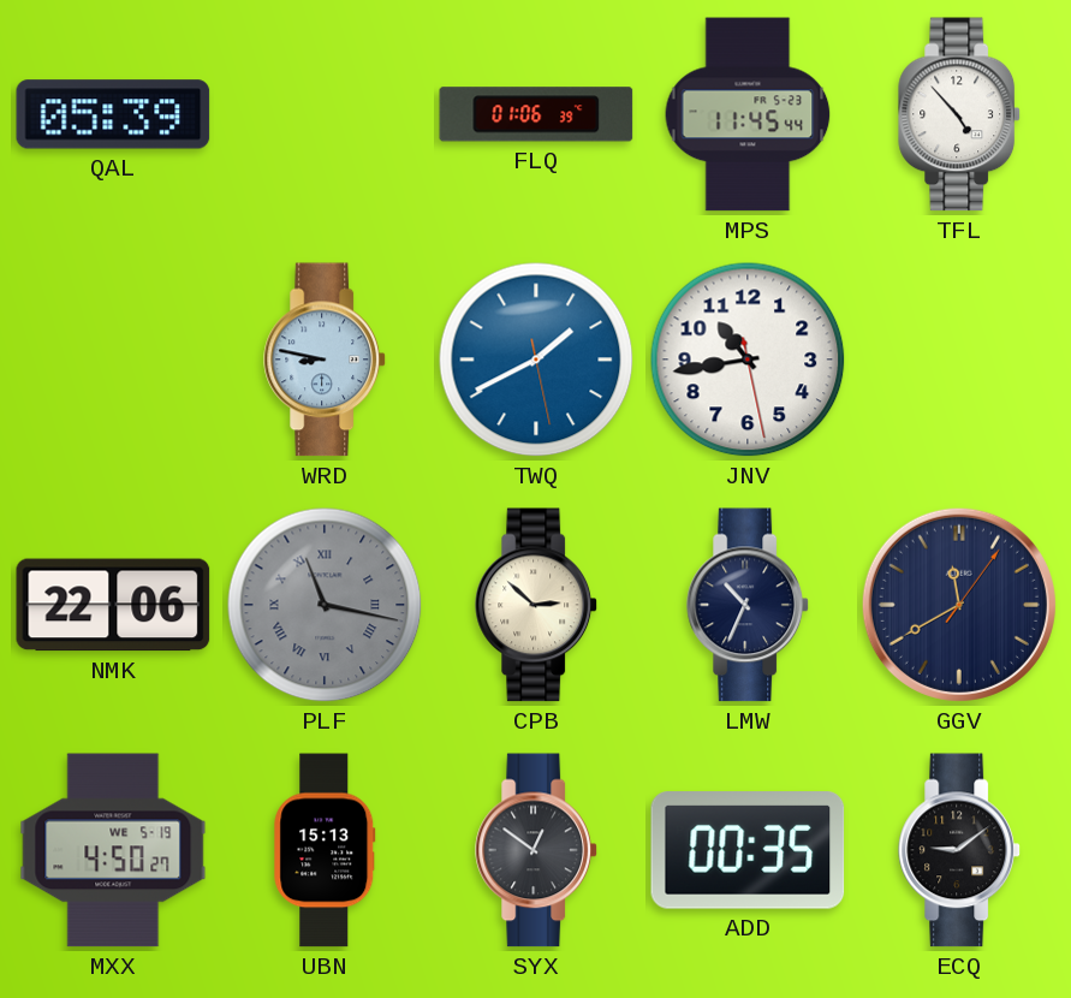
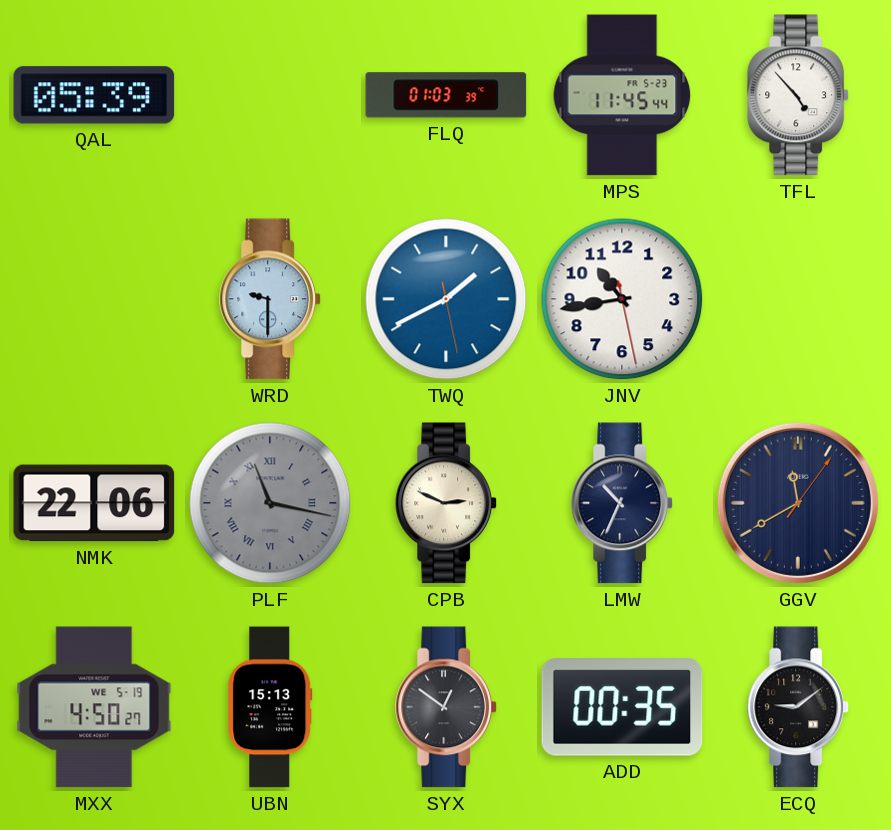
FLQ: 01:06 -> 01:03 (446, 95)
WRD: 8:47 -> 9:30 (270, 299)
CPB: 2:52 -> 2:49 (446, 503)
